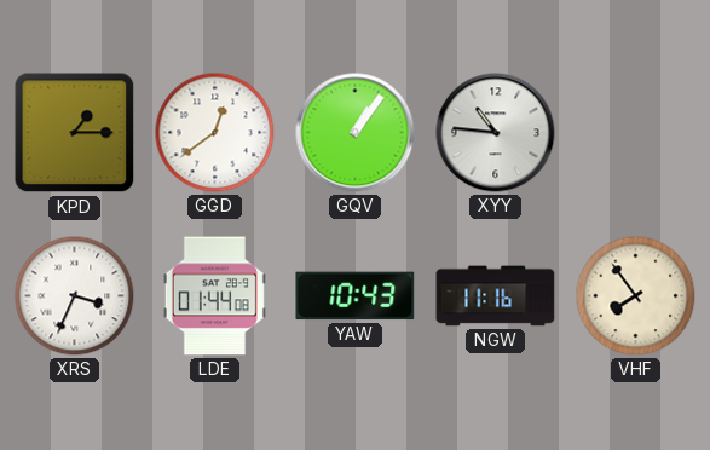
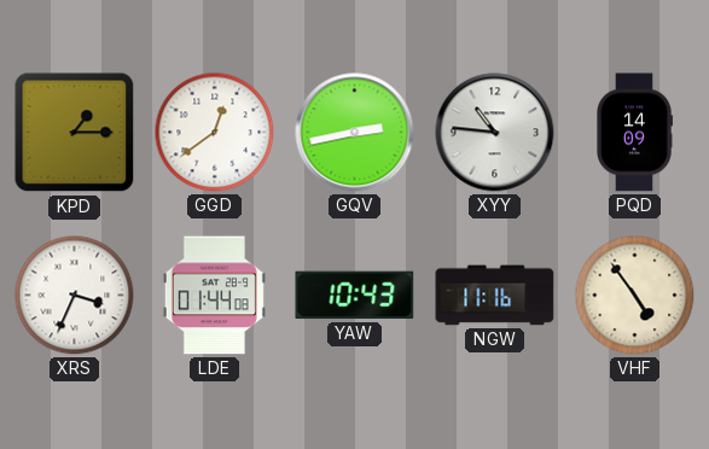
GQV: 1:06 -> 2:43 (355, 133)
PQD: none -> 14:09 (634, 133)
VHF: 7:54 -> 4:54 (635, 296)
